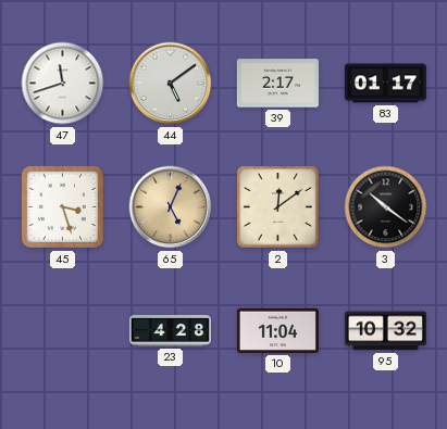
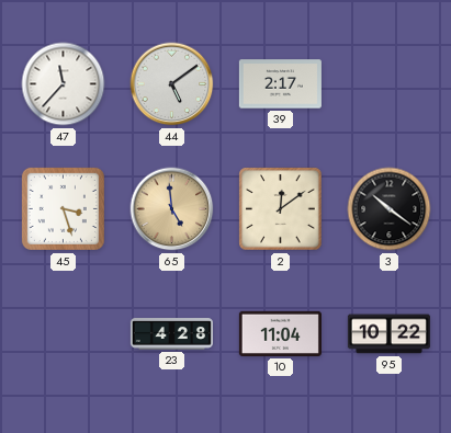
47: 11:42 -> 11:37 (64, 84)
83: 01:17 -> none (385, 84)
65: 5:04 -> 4:59 (172, 209)
95: 10:32 -> 10:22 (388, 334)
